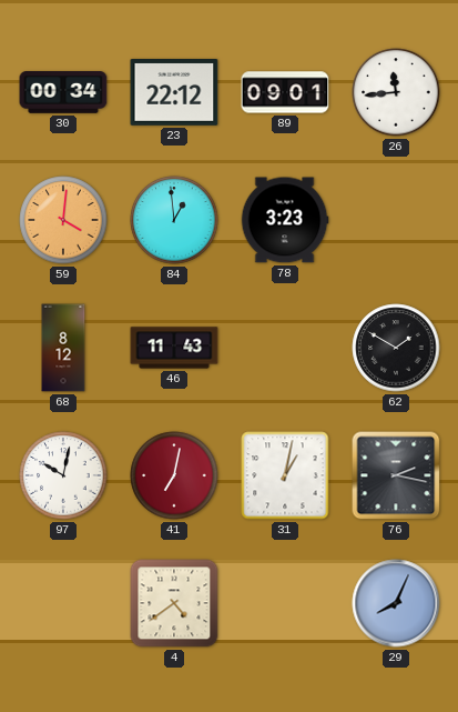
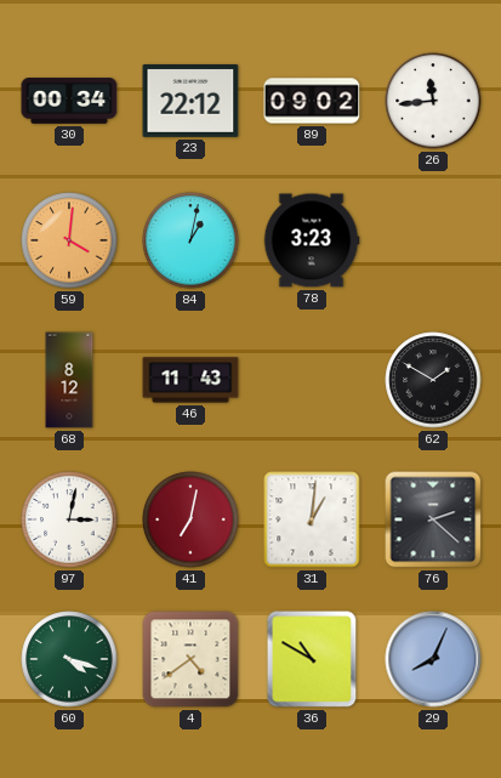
89: 09:01 -> 09:02 (312, 101)
84: 12:59 -> 1:02 (190, 240)
97: 10:02 -> 3:02 (69, 519)
31: 1:02 -> 1:01 (312, 519)
76: 2:17 -> 2:22 (433, 519)
60: none -> 4:18 (69, 659)
36: none -> 10:50 (312, 659)
